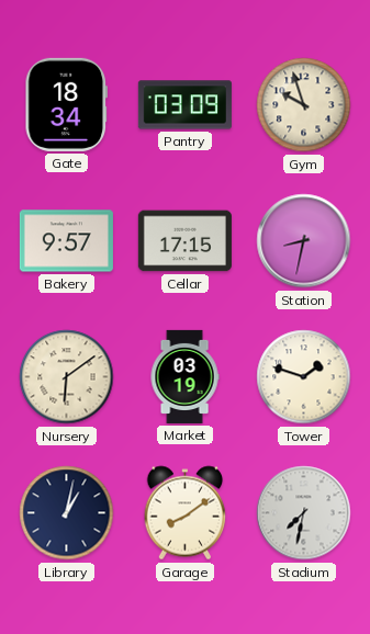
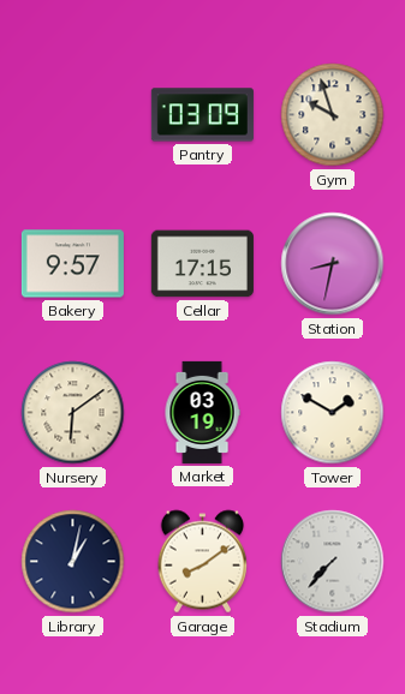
Gate: 18:34 -> none (66, 104)
Tower: 1:48 -> 1:50 (333, 413)
Stadium: 7:32 -> 7:37 (333, 562)
